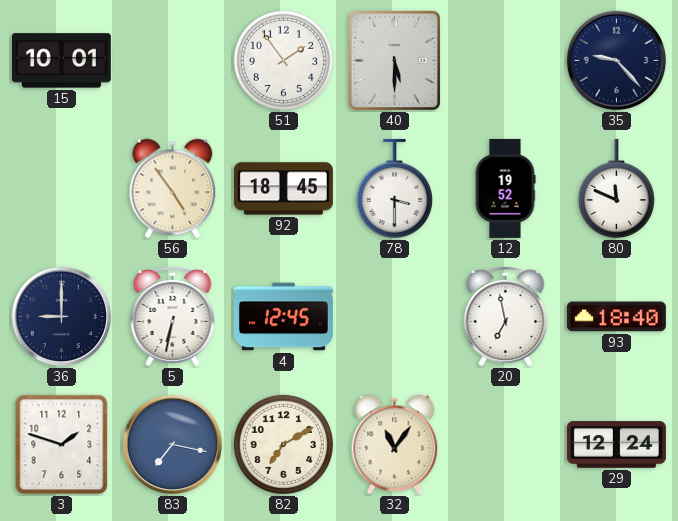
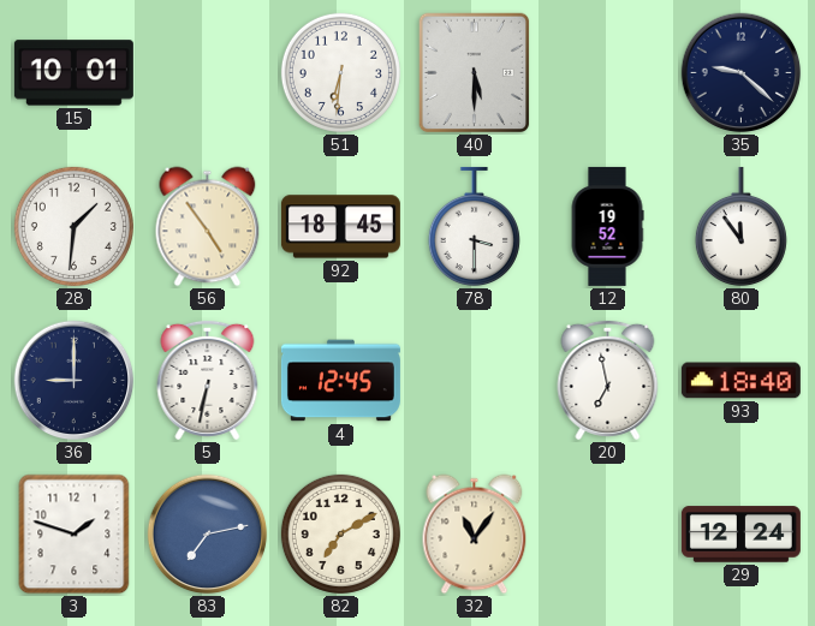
51: 1:54 -> 6:31 (340, 72)
35: 9:23 -> 9:22 (742, 73)
28: none -> 1:31 (73, 226)
80: 11:49 -> 11:54 (740, 227)
83: 7:17 -> 7:13 (208, 535)
